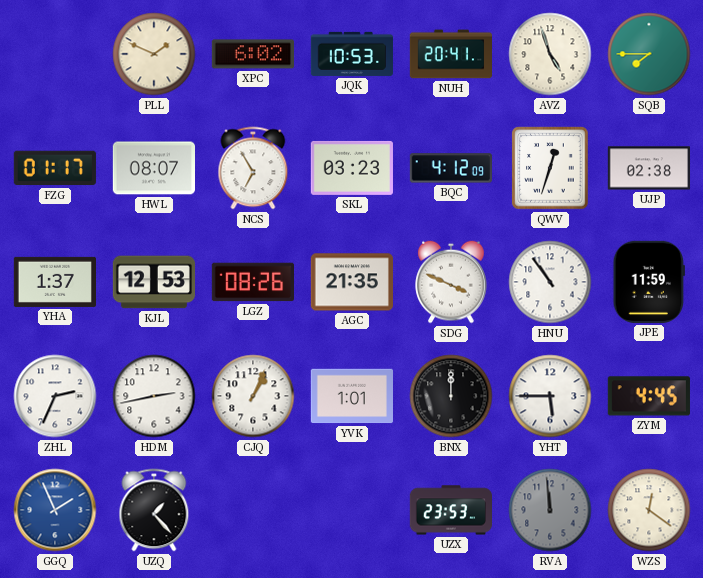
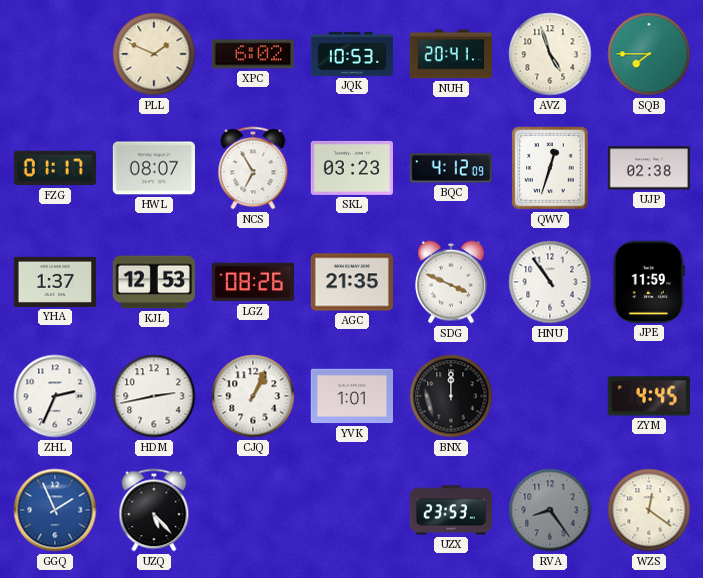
YHT: 5:45 -> none (550, 396)
UZQ: 1:23 -> 5:23 (154, 510)
RVA: 11:59 -> 8:24 (550, 510)
